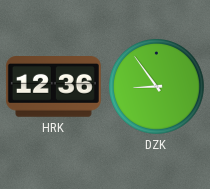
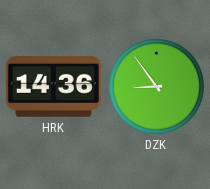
HRK: 12:36 -> 14:36 (53, 87)
